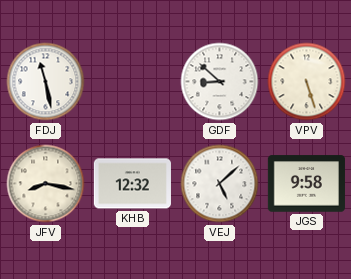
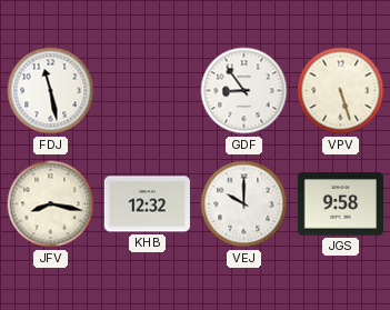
GDF: 8:52 -> 8:54 (244, 91)
VEJ: 5:08 -> 10:00 (244, 204)
